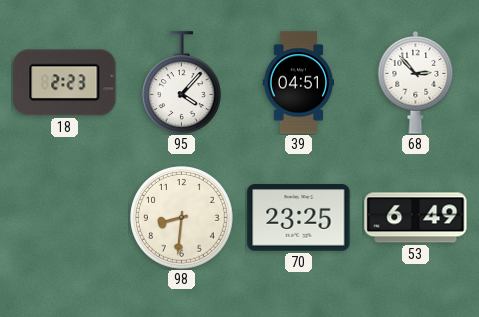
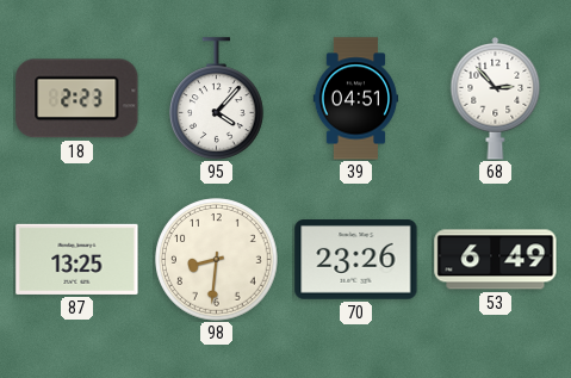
87: none -> 13:25 (77, 259)
70: 23:25 -> 23:26 (356, 260)
